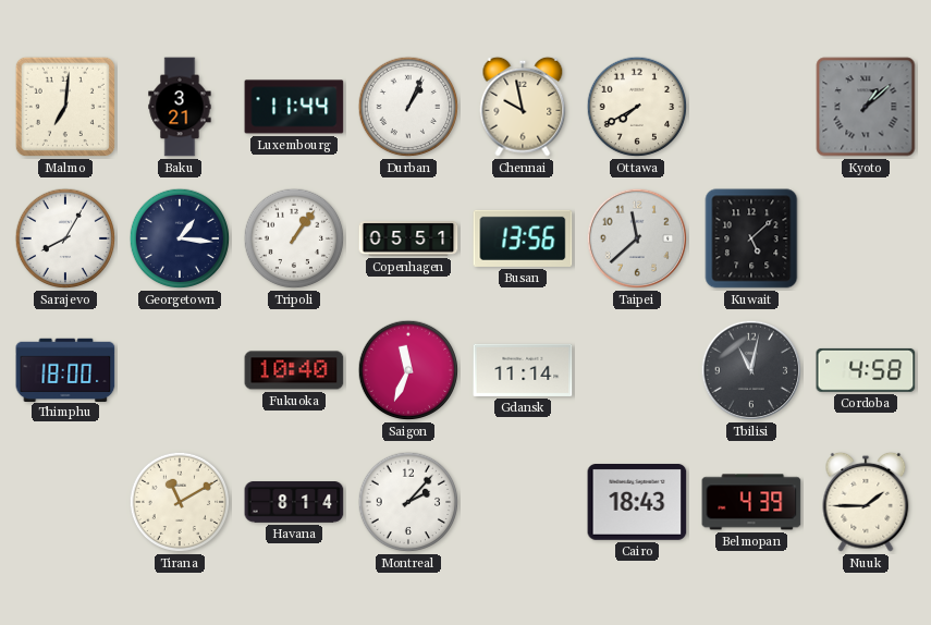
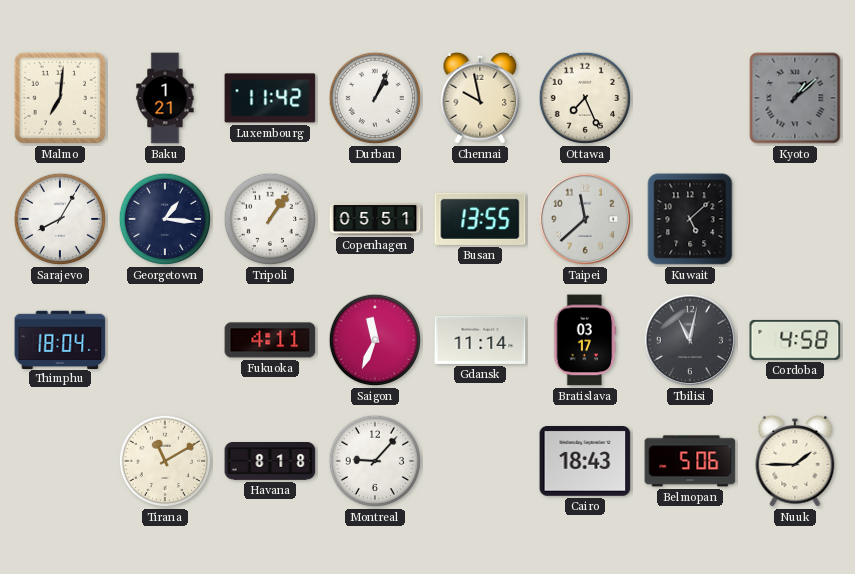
Baku: 3:21 -> 1:21 (165, 98)
Luxembourg: 11:44 -> 11:42 (270, 98)
Ottawa: 7:40 -> 7:26 (585, 98)
Busan: 13:56 -> 13:55 (480, 219)
Thimphu: 18:00 -> 18:04 (60, 339)
Fukuoka: 10:40 -> 4:11 (270, 340)
Bratislava: none -> 03:17 (585, 340)
Havana: 8:14 -> 8:18 (270, 462)
Montreal: 2:07 -> 9:07 (375, 461)
Belmopan: 4:39 -> 5:06 (690, 461)
